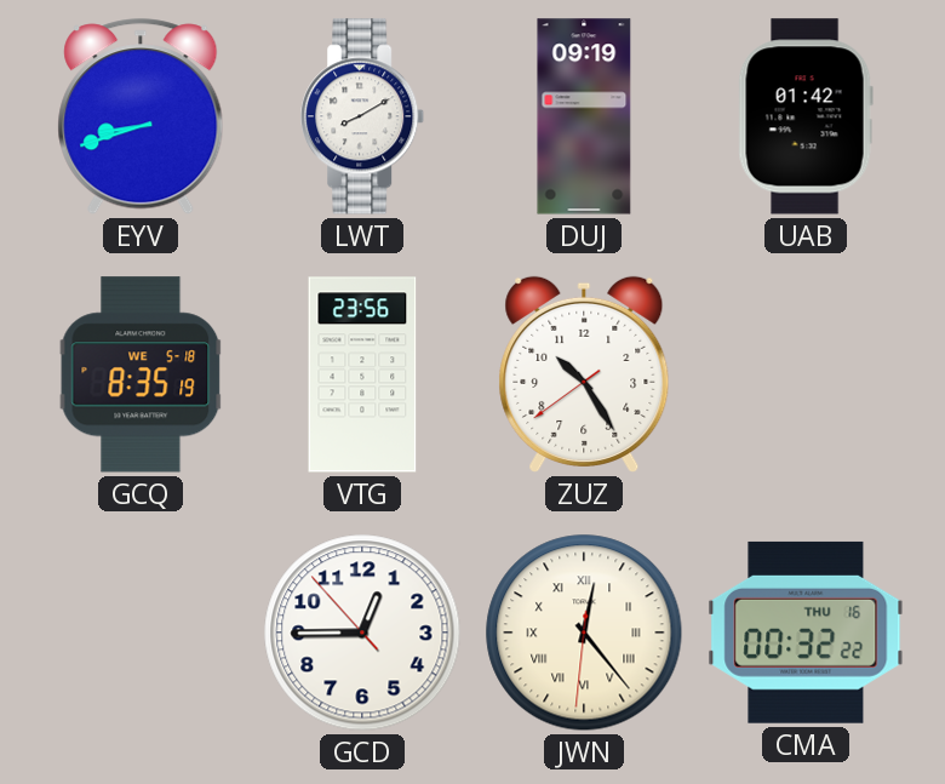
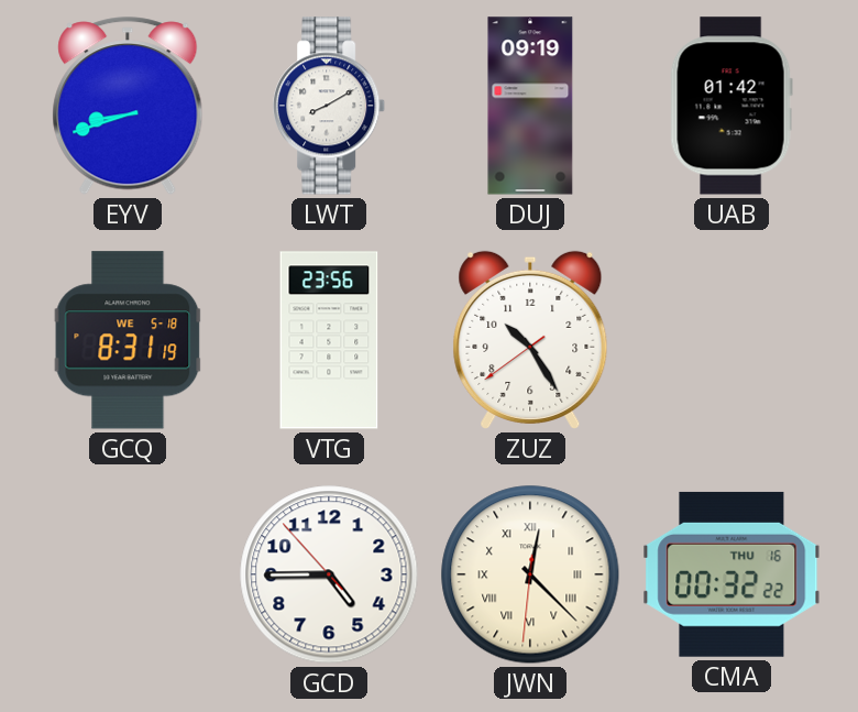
GCQ: 8:35 -> 8:31 (128, 340)
GCD: 12:44 -> 4:44 (329, 574)
JWN: 12:23 -> 12:22 (530, 574)
